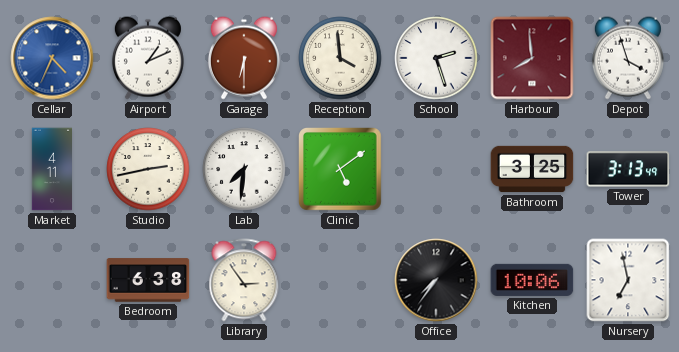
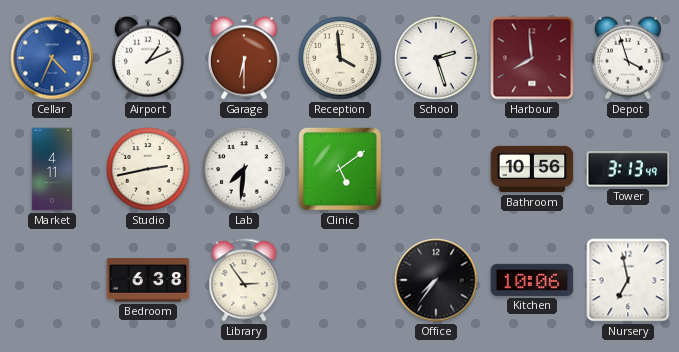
Bathroom: 3:25 -> 10:56 (532, 169)
